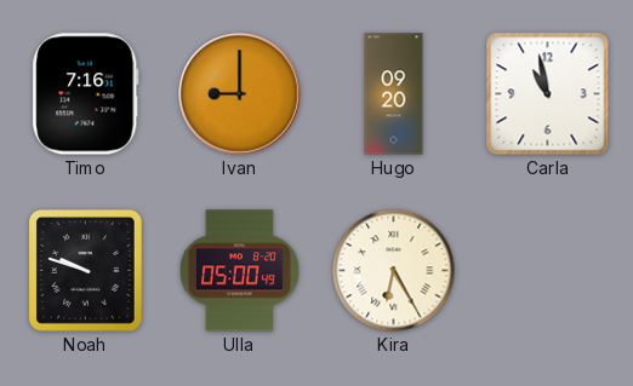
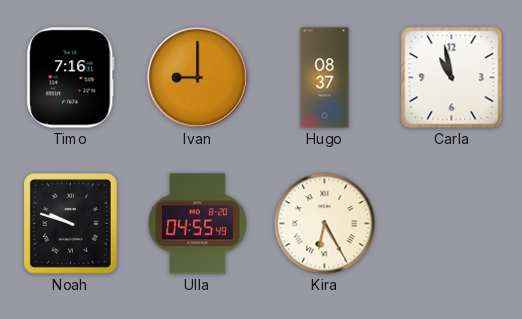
Hugo: 09:20 -> 08:37 (325, 78)
Ulla: 05:00 -> 04:55 (197, 224)
